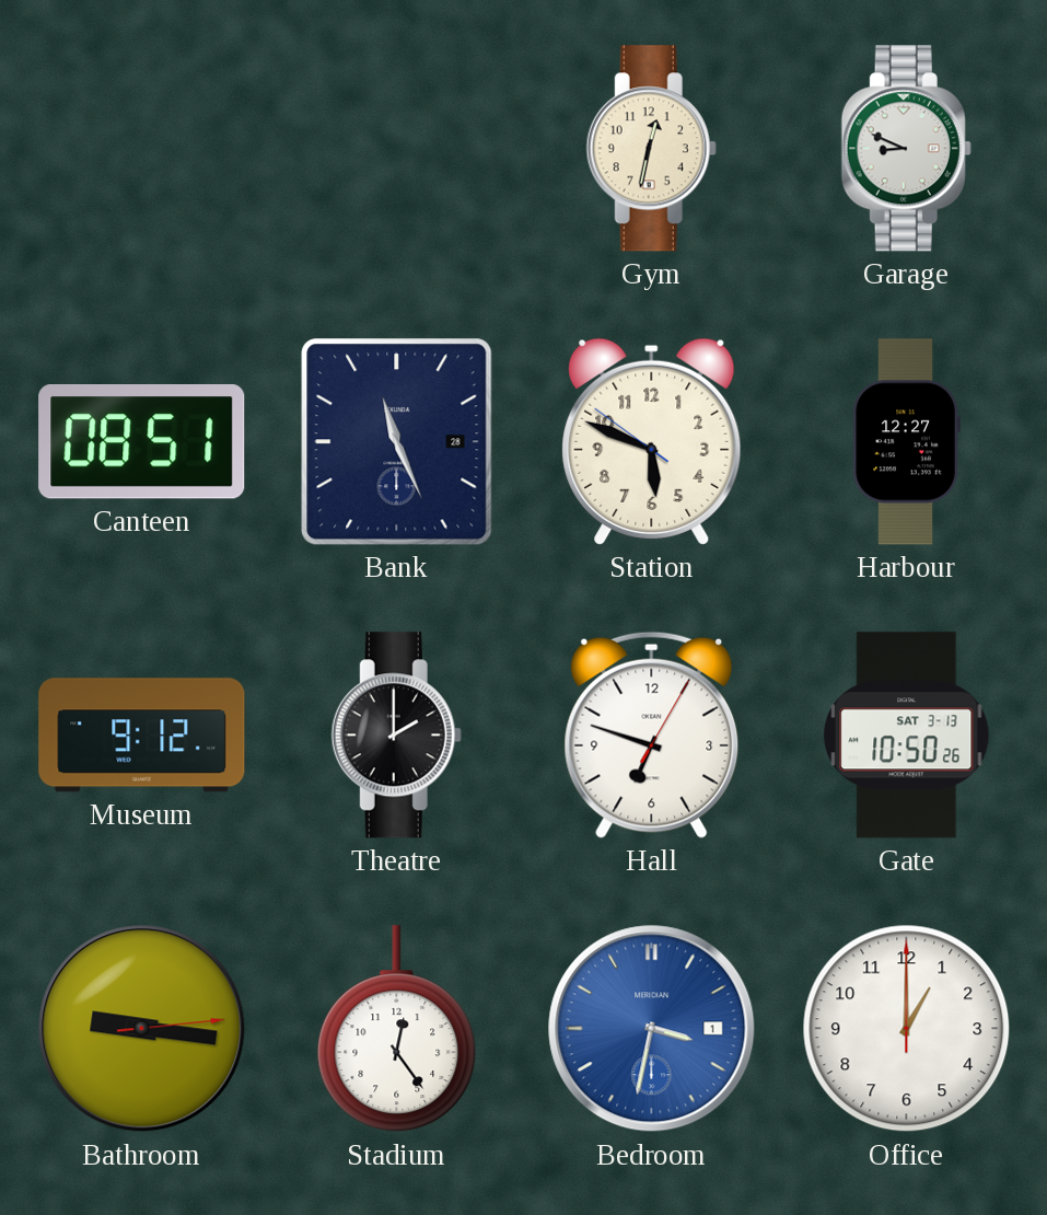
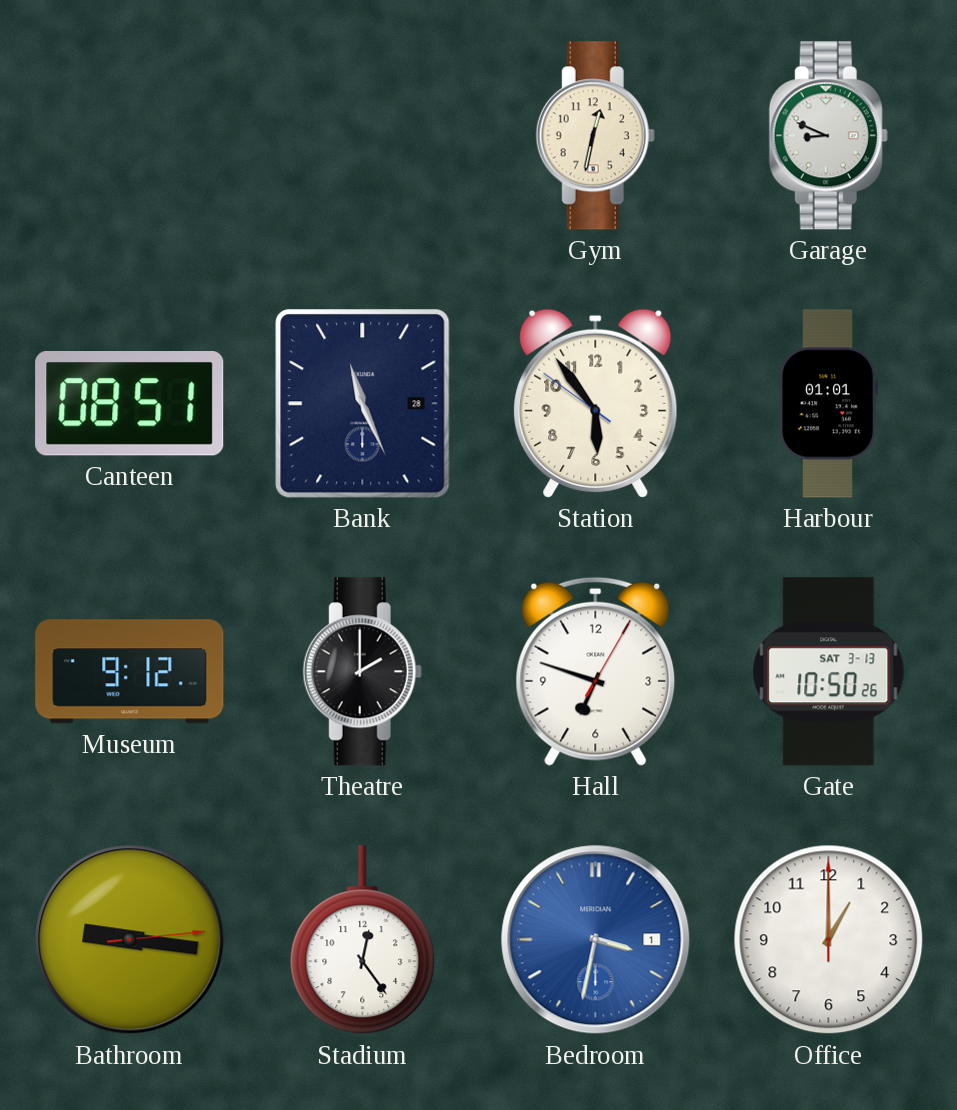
Station: 5:48 -> 5:53 (596, 403)
Harbour: 12:27 -> 01:01 (828, 404)
